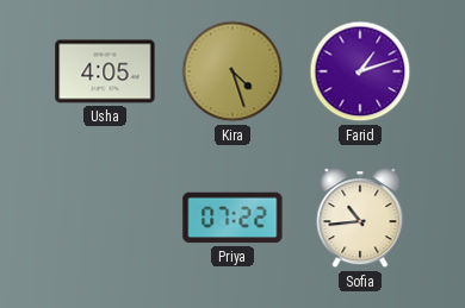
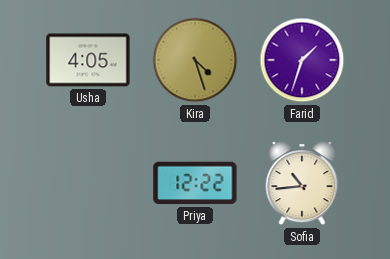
Farid: 1:12 -> 1:33 (302, 60)
Priya: 07:22 -> 12:22 (195, 183)
